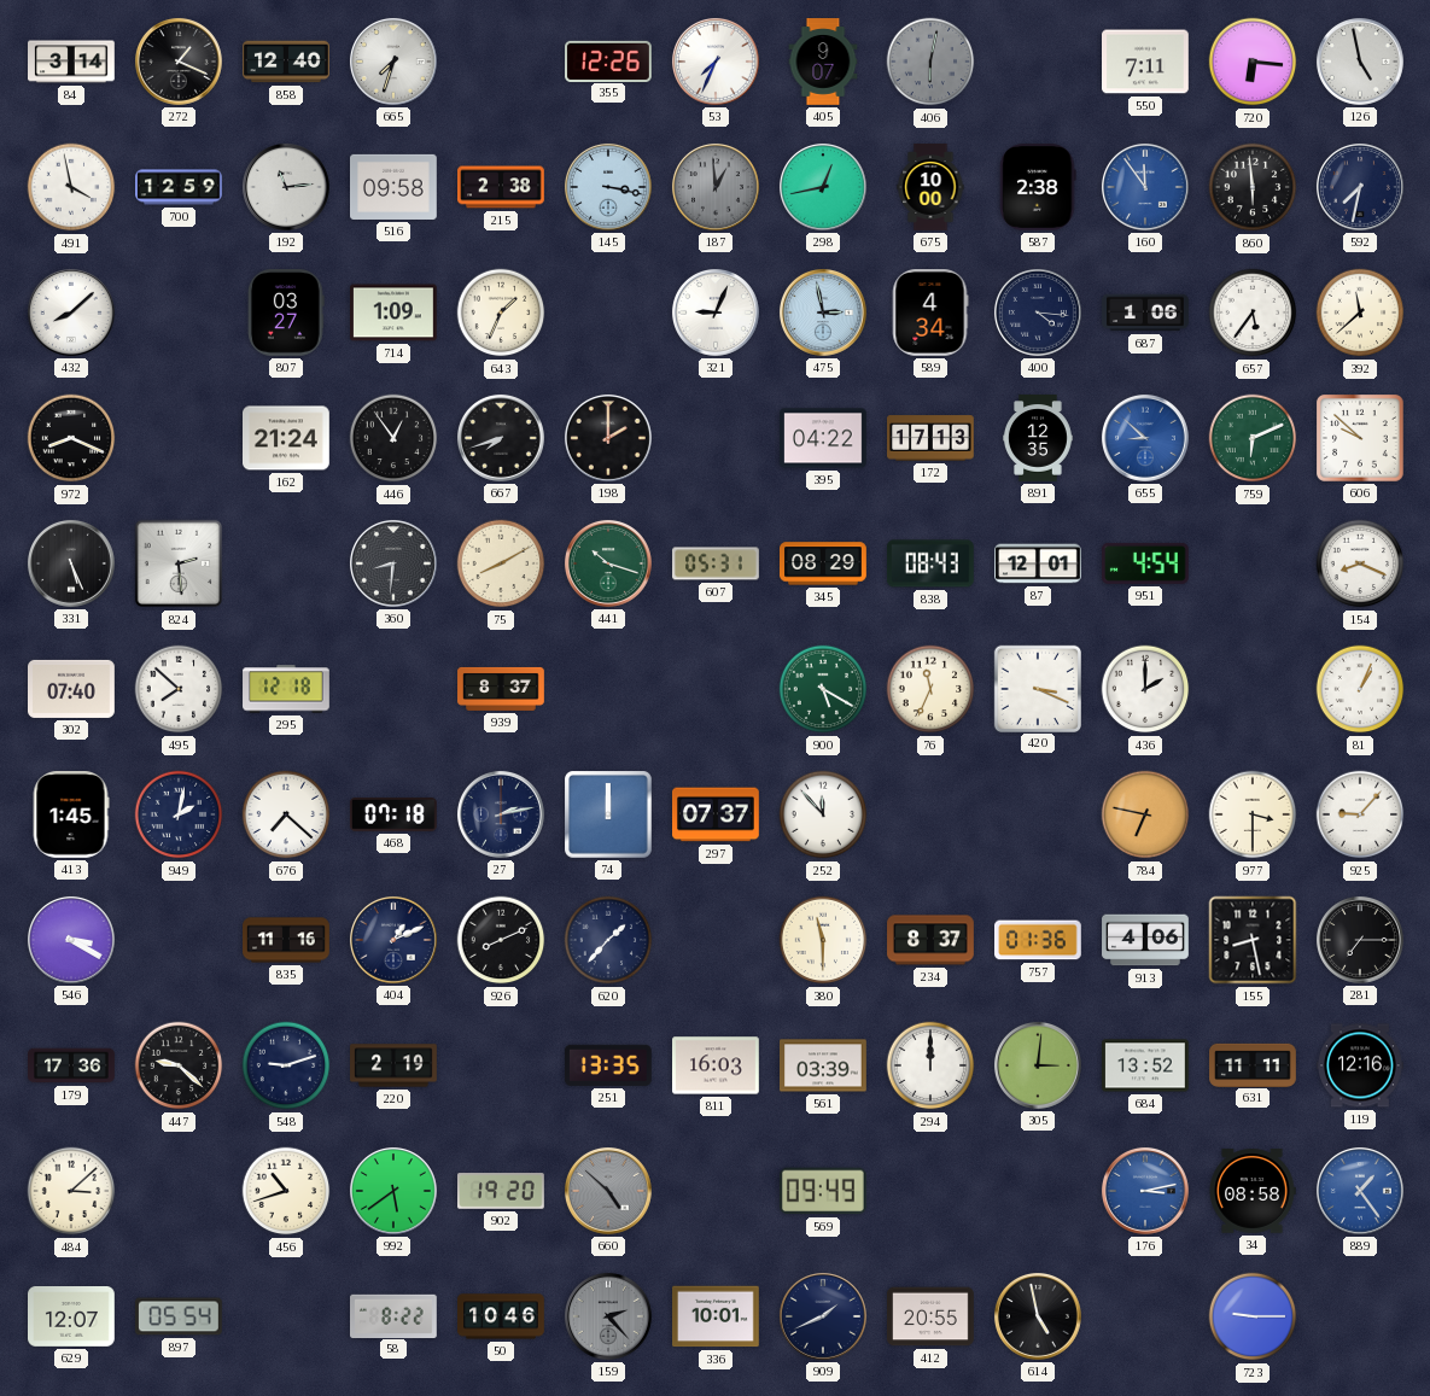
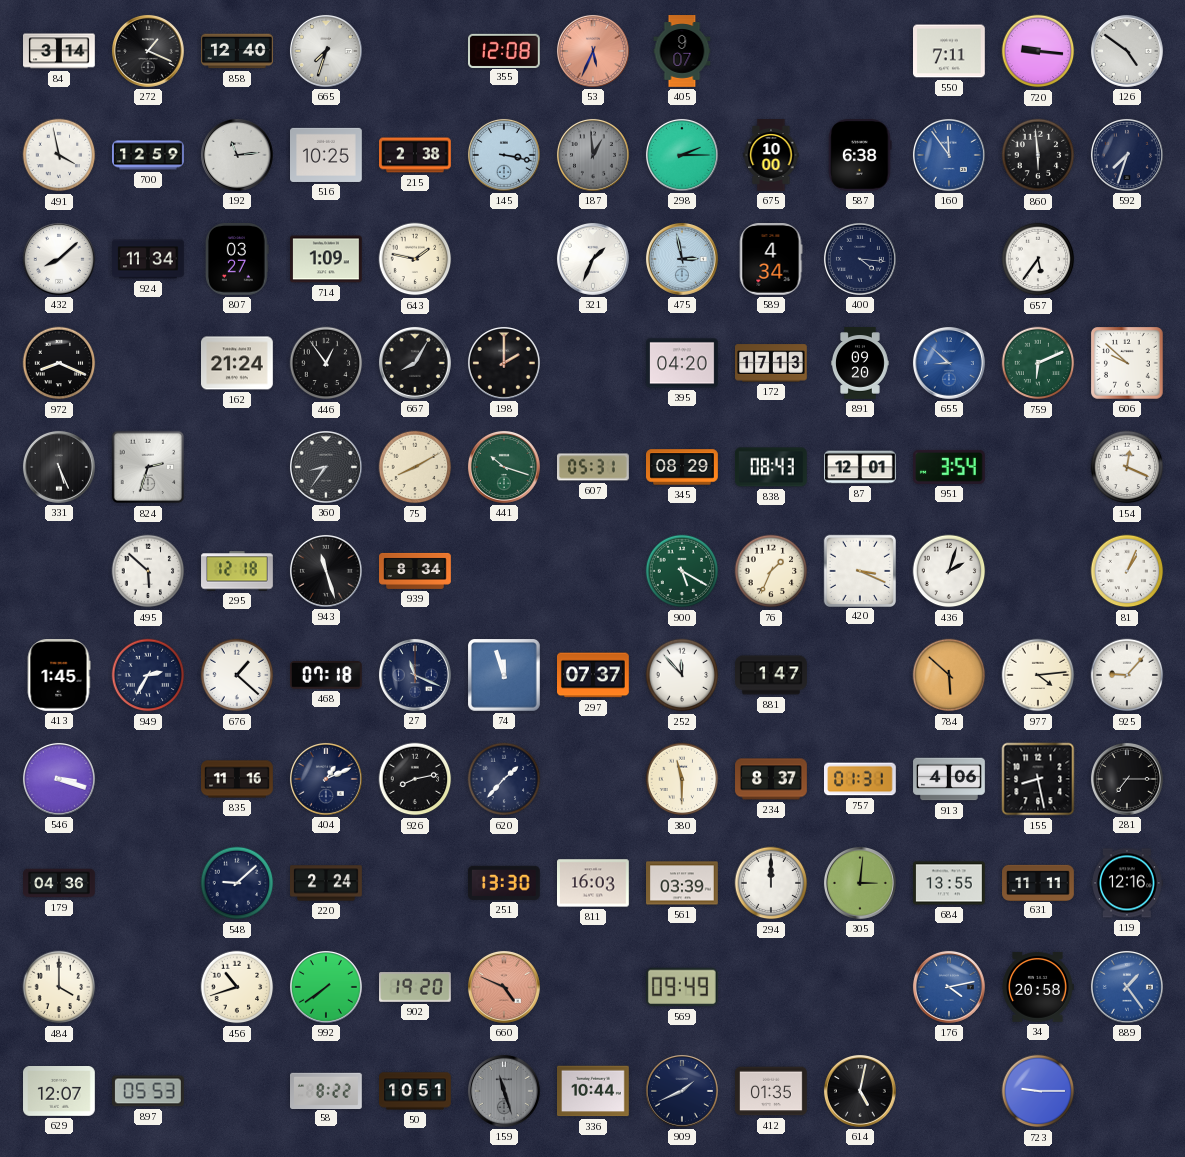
355: 12:26 -> 12:08 (505, 50)
53: 7:34 -> 5:34 (593, 51)
53 dial: white -> salmon (593, 51)
406: 6:02 -> none (930, 62)
720: 6:16 -> 9:16 (1038, 51)
126: 4:58 -> 4:51 (1127, 51)
516: 09:58 -> 10:25 (327, 155)
298: 12:43 -> 2:15 (682, 155)
587: 2:38 -> 6:38 (860, 156)
592: 7:32 -> 7:33 (1127, 155)
924: none -> 11:34 (148, 259)
643: 1:34 -> 1:47 (415, 259)
321: 9:04 -> 1:34 (593, 259)
687: 1:06 -> none (1145, 313)
392: 11:38 -> none (1360, 313)
667: 7:42 -> 8:05 (415, 363)
395: 04:22 -> 04:20 (683, 363)
891: 12:35 -> 09:20 (861, 363)
824: 2:29 -> 2:33 (148, 467)
360: 8:31 -> 8:36 (326, 467)
951: 4:54 -> 3:54 (950, 467)
154: 8:19 -> 12:19 (1127, 467)
302: 07:40 -> none (72, 689)
495: 7:52 -> 5:52 (148, 571)
943: none -> 11:27 (326, 571)
939: 8:37 -> 8:34 (415, 571)
76: 11:34 -> 1:34 (771, 571)
436: 2:00 -> 2:03 (949, 571)
949: 2:02 -> 2:35 (148, 675)
676: 7:22 -> 1:22 (237, 675)
27: 2:13 -> 11:19 (415, 675)
74: 12:00 -> 11:57 (505, 676)
881: none -> 1:47 (771, 675)
784: 6:47 -> 5:52 (949, 675)
977: 3:30 -> 4:14 (1038, 675)
546: 3:20 -> 3:18 (59, 779)
926: 8:11 -> 8:13 (415, 779)
757: 01:36 -> 01:31 (861, 779)
179: 17:36 -> 04:36 (59, 883)
447: 9:22 -> none (179, 1065)
548: 9:12 -> 9:08 (237, 883)
220: 2:19 -> 2:24 (326, 883)
251: 13:35 -> 13:30 (504, 883)
684: 13:52 -> 13:55 (950, 883)
484: 3:08 -> 4:00 (59, 987)
992: 5:39 -> 7:39 (326, 987)
660: 4:52 -> 4:49 (504, 987)
660 dial: grey -> salmon (504, 987)
176: 3:13 -> 4:13 (949, 987)
34: 08:58 -> 20:58 (1038, 987)
897: 05:54 -> 05:53 (149, 1091)
50: 10:46 -> 10:51 (416, 1091)
159: 2:23 -> 11:27 (504, 1091)
336: 10:01 -> 10:44 (594, 1091)
412: 20:55 -> 01:35 (771, 1091)
614: 4:58 -> 5:02 (860, 1091)
